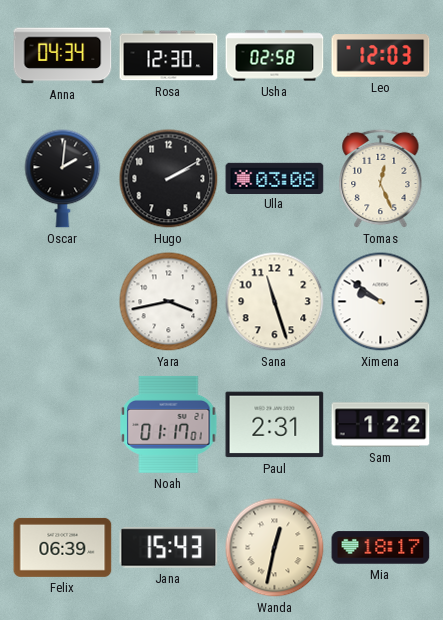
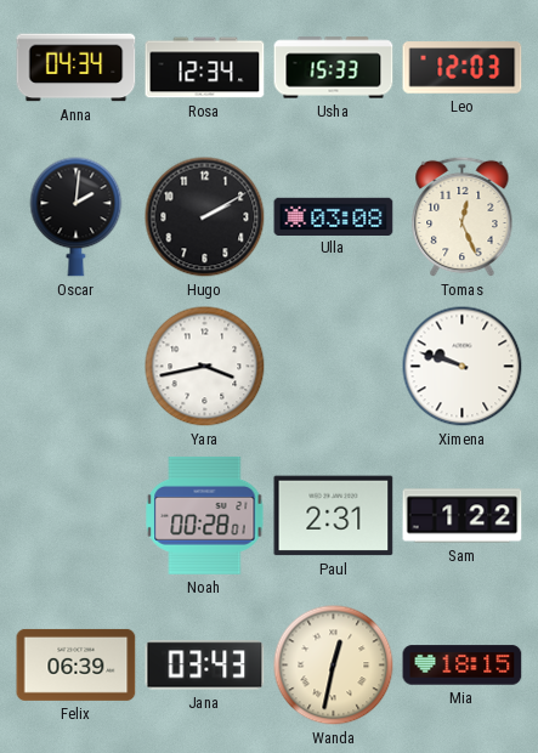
Rosa: 12:30 -> 12:34 (205, 68)
Usha: 02:58 -> 15:33 (334, 68)
Sana: 11:27 -> none (275, 302)
Ximena: 9:51 -> 9:48 (463, 367)
Noah: 01:17 -> 00:28 (205, 515)
Jana: 15:43 -> 03:43 (205, 666)
Mia: 18:17 -> 18:15 (463, 666)
